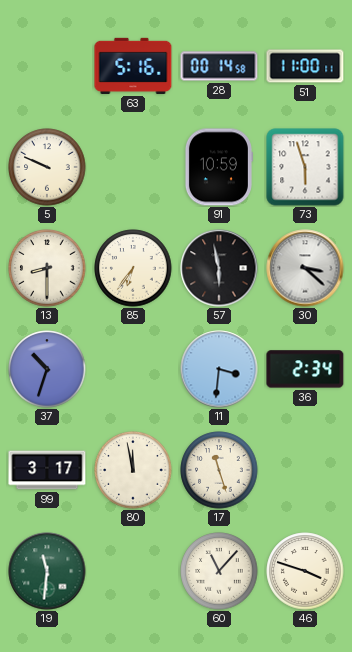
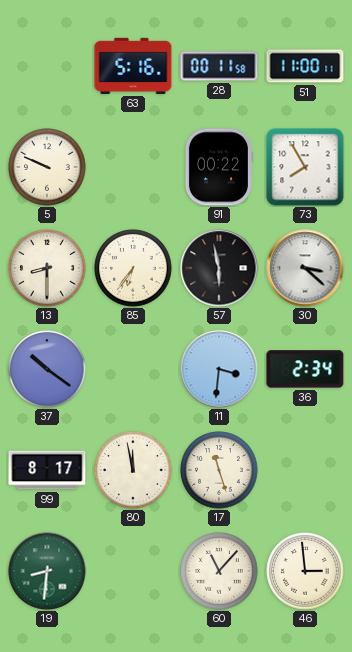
28: 00:14 -> 00:11 (219, 66)
91: 10:59 -> 00:22 (218, 167)
73: 5:57 -> 7:55 (305, 167)
37: 10:33 -> 10:21 (47, 369)
99: 3:17 -> 8:17 (47, 470)
19: 11:31 -> 8:31 (47, 571)
46: 3:48 -> 2:59 (305, 571)
